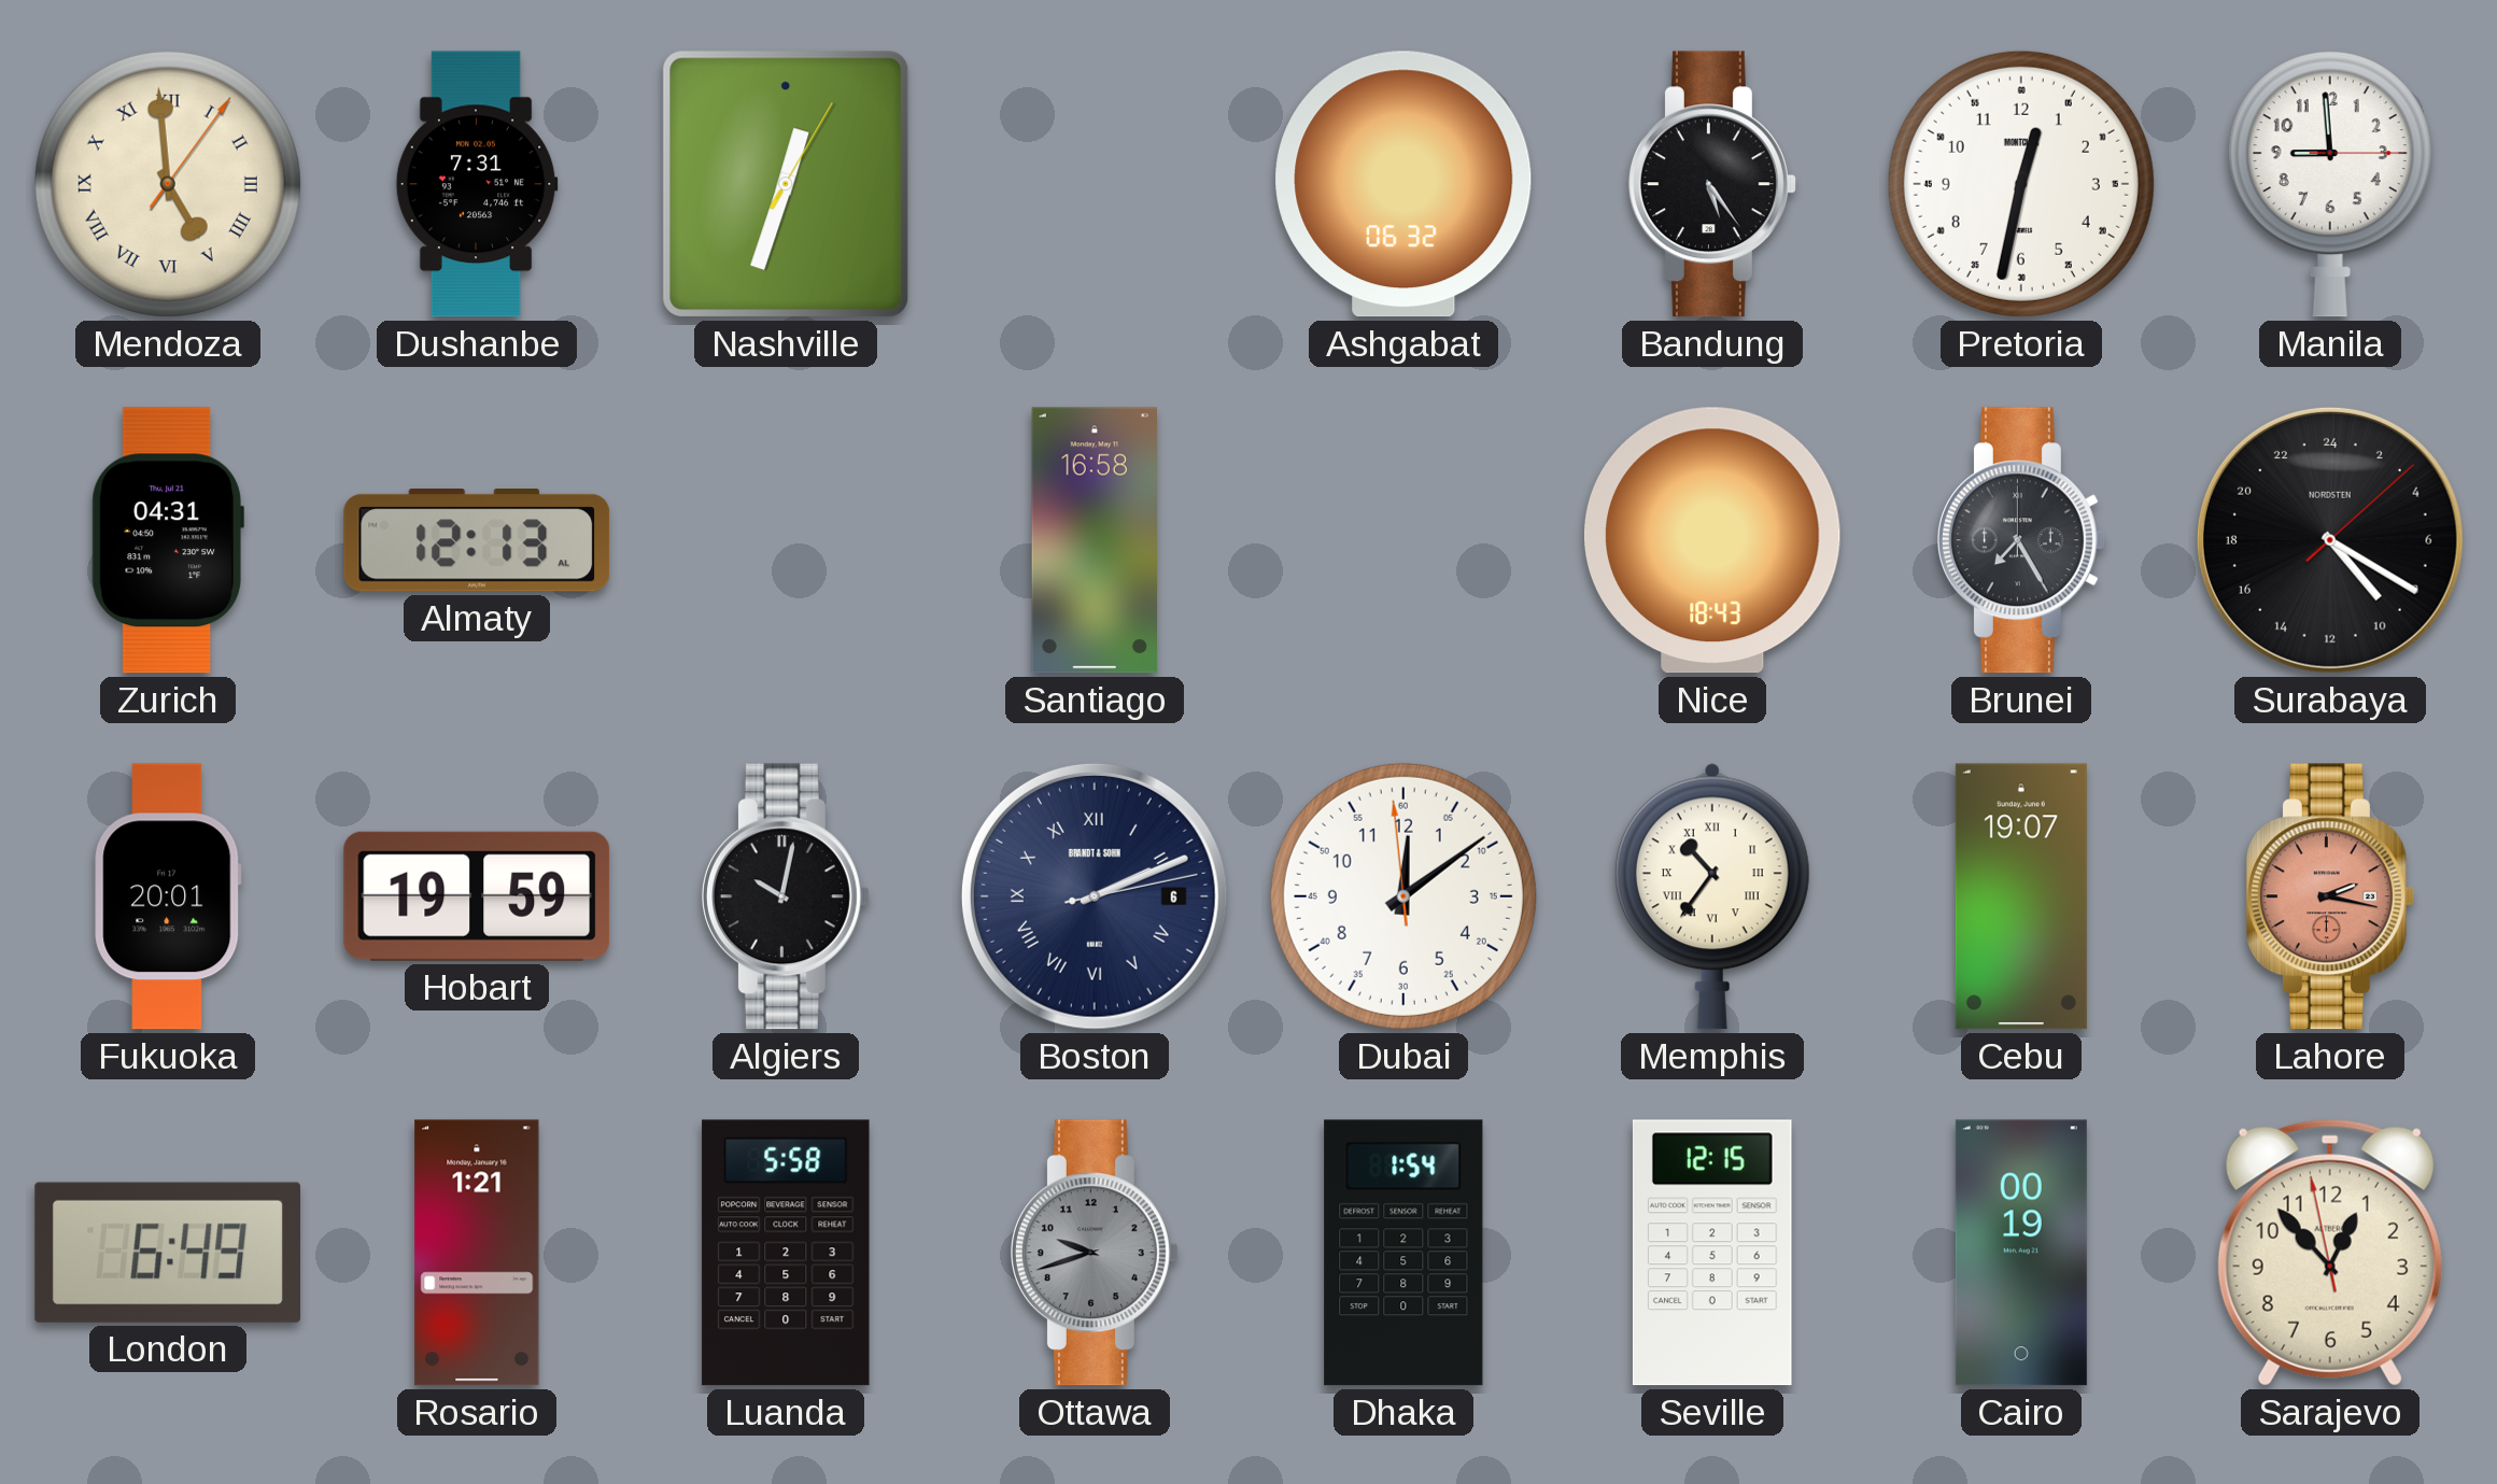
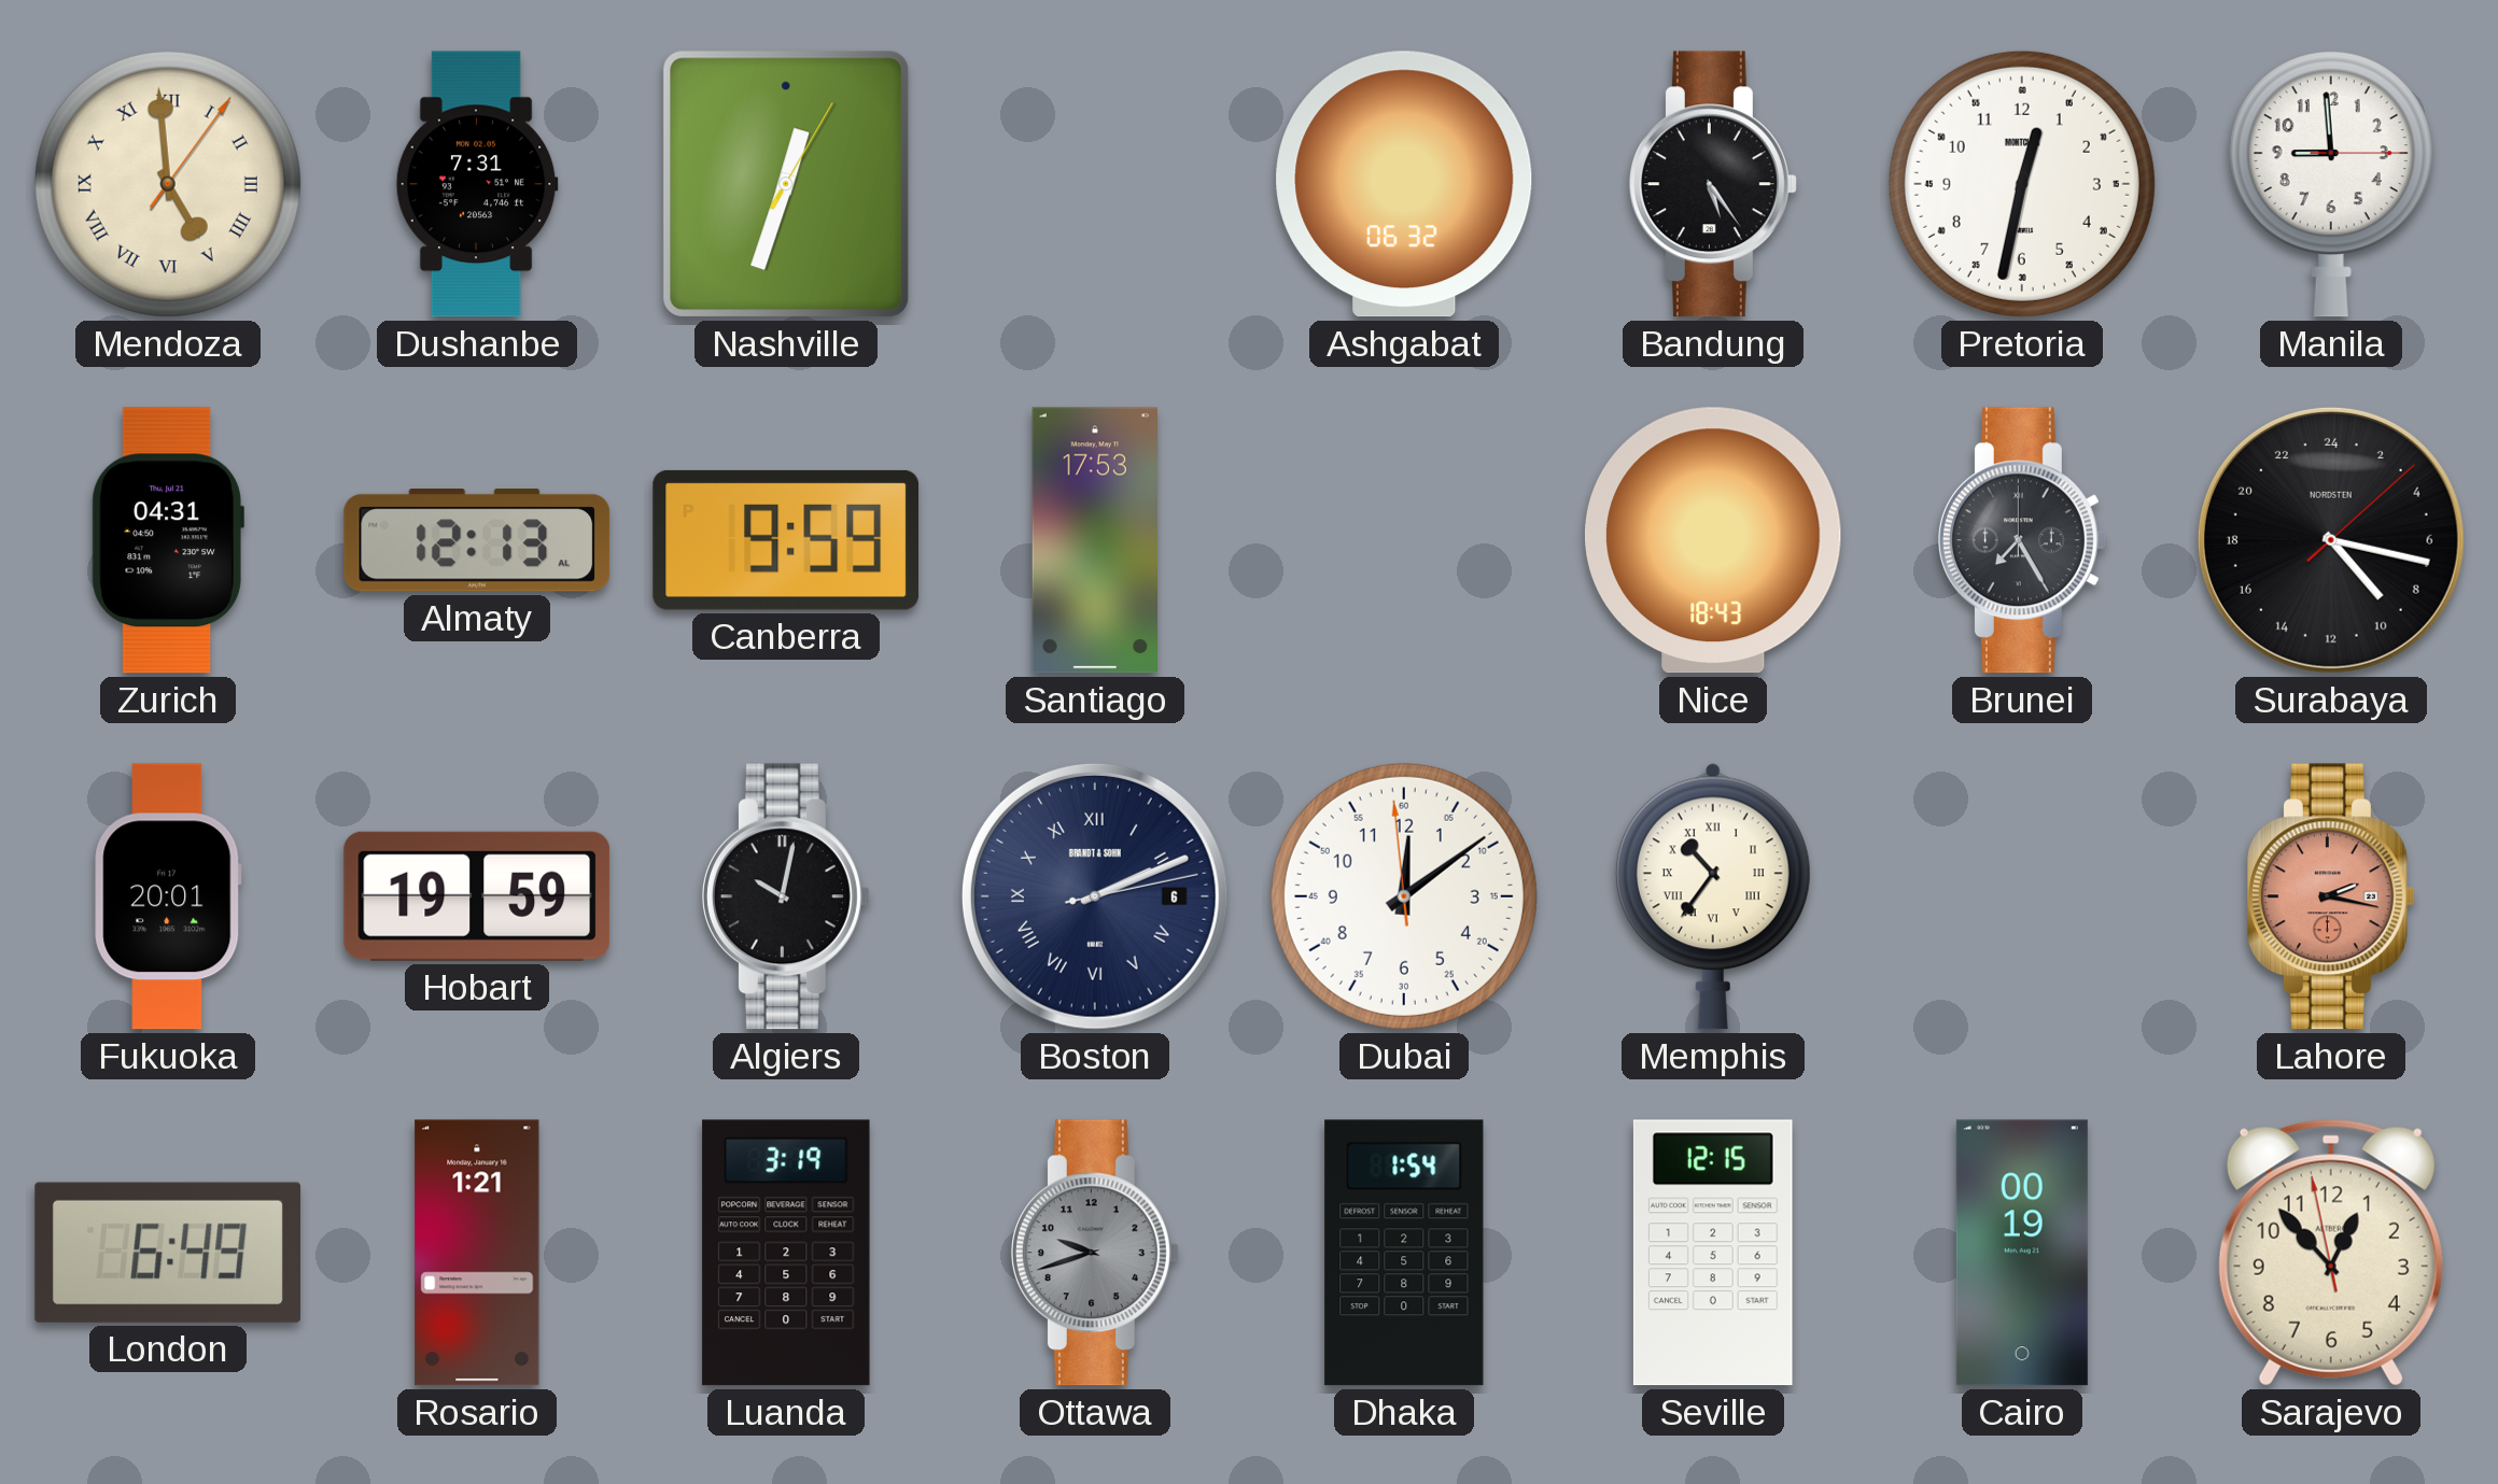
Canberra: none -> 9:59 (786, 540)
Santiago: 16:58 -> 17:53 (1094, 540)
Surabaya: 9:20 -> 9:17 (2331, 540)
Cebu: 19:07 -> none (2021, 896)
Luanda: 5:58 -> 3:19 (786, 1253)
